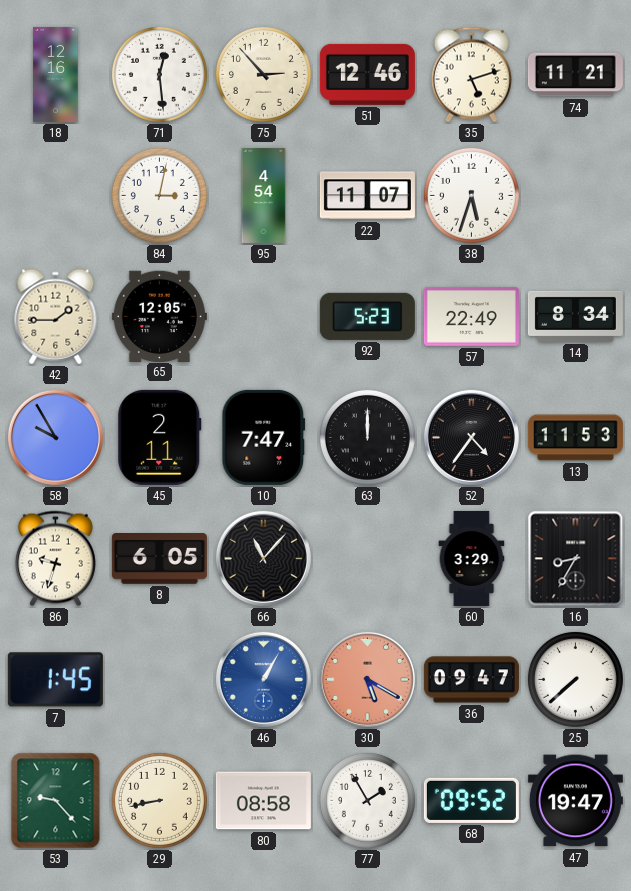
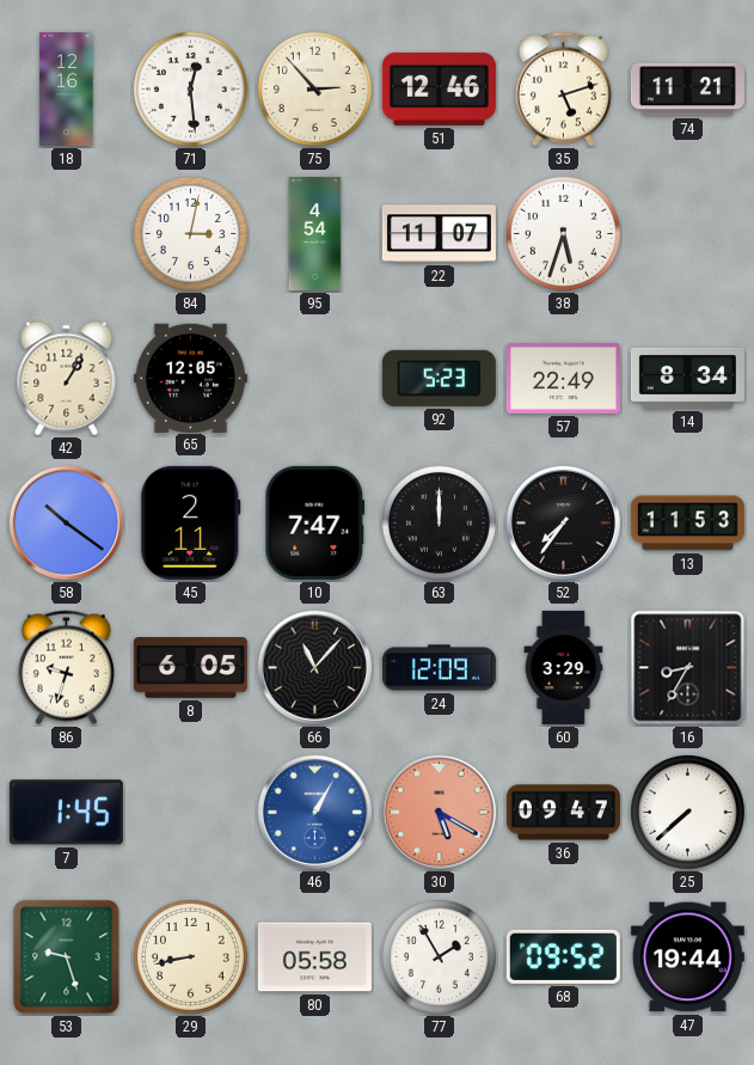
42: 1:45 -> 1:05 (67, 379)
58: 9:55 -> 10:21 (66, 522)
52: 4:36 -> 7:36 (563, 522)
24: none -> 12:09 (439, 668)
53: 9:23 -> 9:27 (67, 957)
80: 08:58 -> 05:58 (314, 957)
47: 19:47 -> 19:44 (687, 957)
